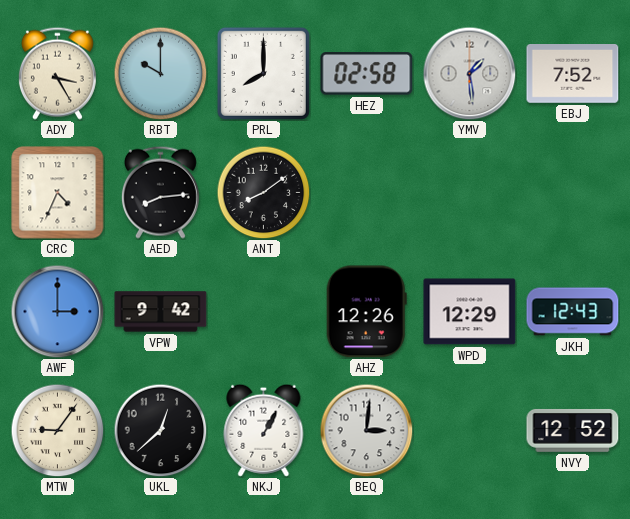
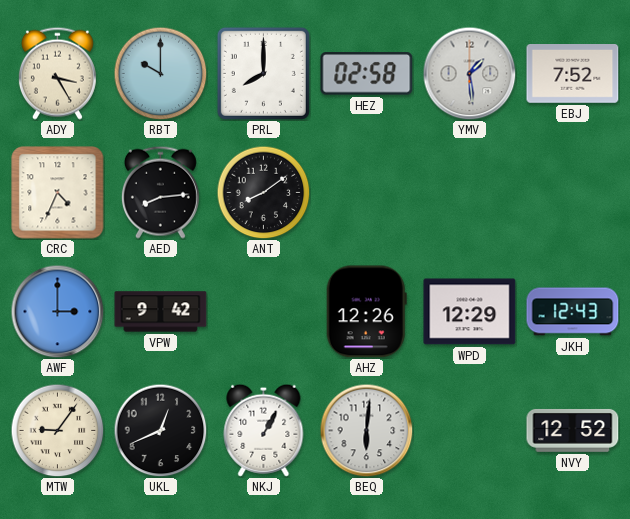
UKL: 12:38 -> 12:41 (160, 430)
BEQ: 3:01 -> 6:01 (366, 430)
